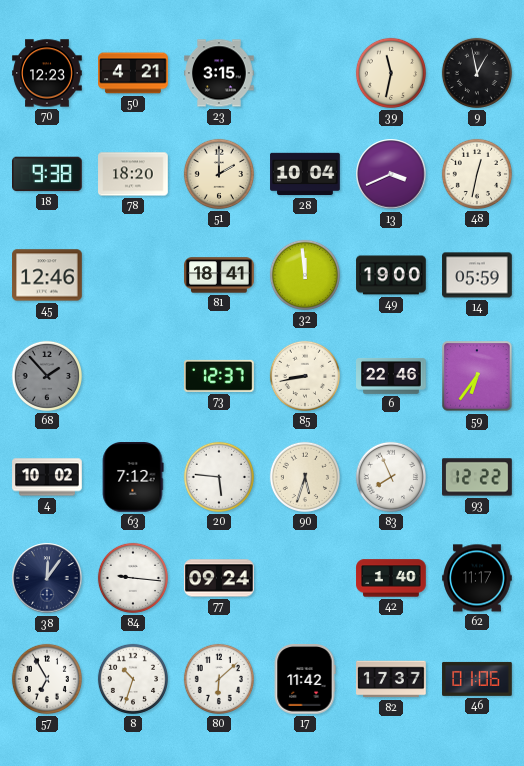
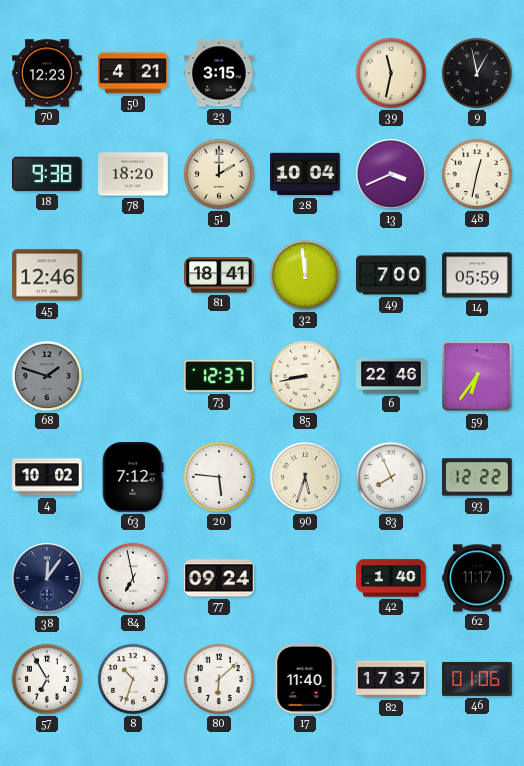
49: 19:00 -> 7:00 (391, 275)
68: 1:53 -> 1:48 (47, 376)
84: 9:16 -> 6:58 (133, 578)
17: 11:42 -> 11:40 (305, 679)
